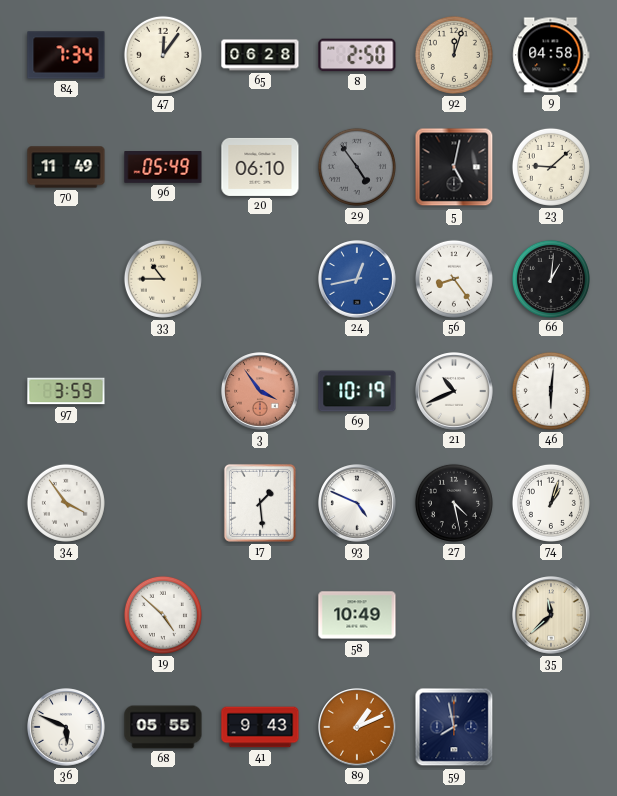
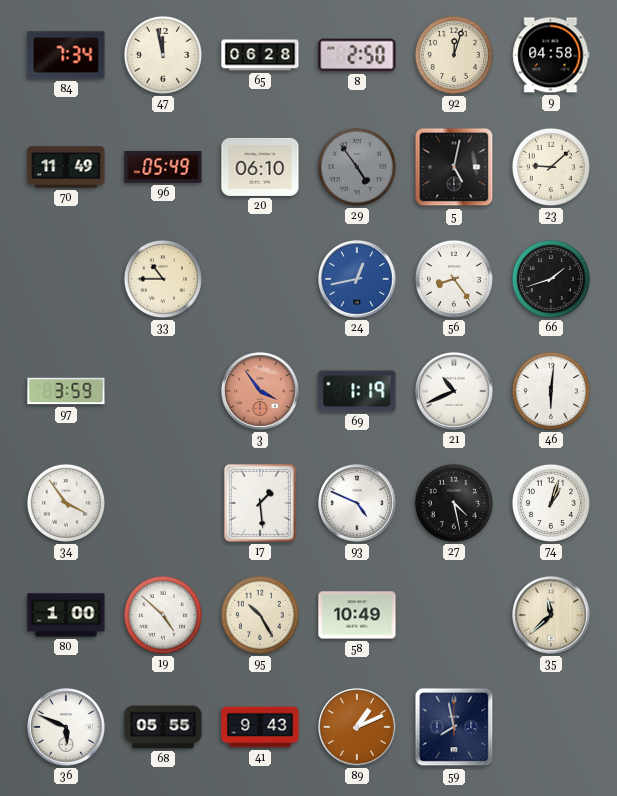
47: 12:06 -> 11:58 (163, 55)
66: 1:01 -> 1:42 (551, 279)
69: 10:19 -> 1:19 (357, 391)
80: none -> 1:00 (66, 615)
95: none -> 10:25 (260, 615)
